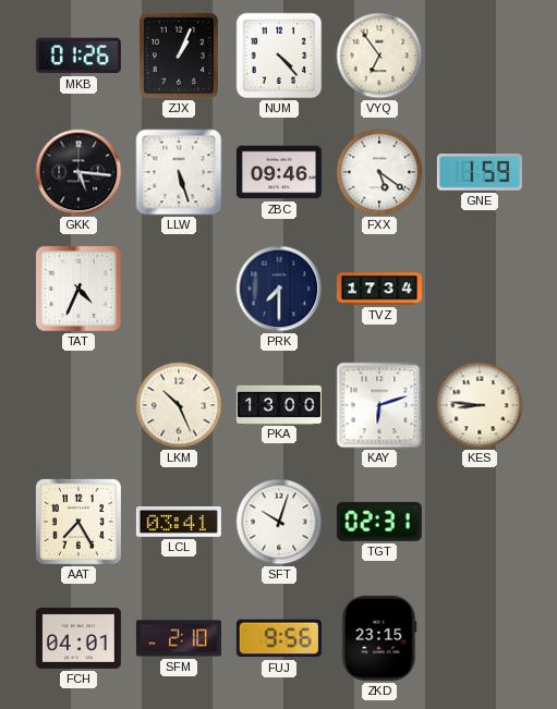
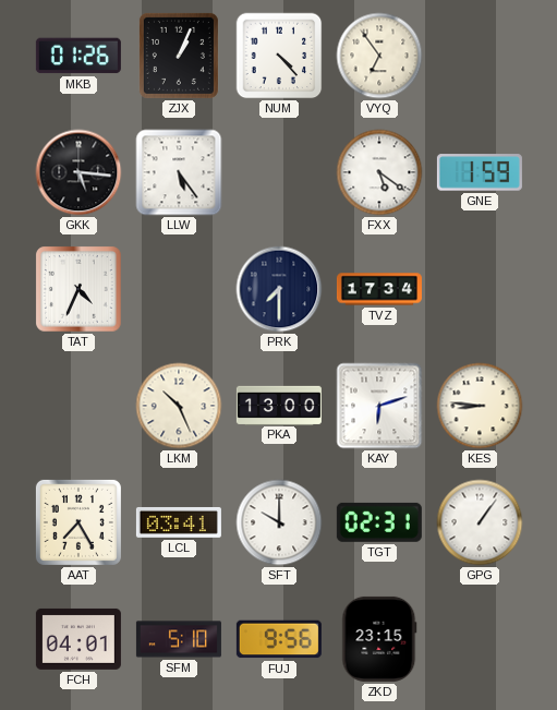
LLW: 5:27 -> 5:24 (179, 172)
ZBC: 09:46 -> none (279, 172)
SFT: 10:03 -> 10:00 (279, 522)
GPG: none -> 1:06 (480, 522)
SFM: 2:10 -> 5:10 (179, 639)
